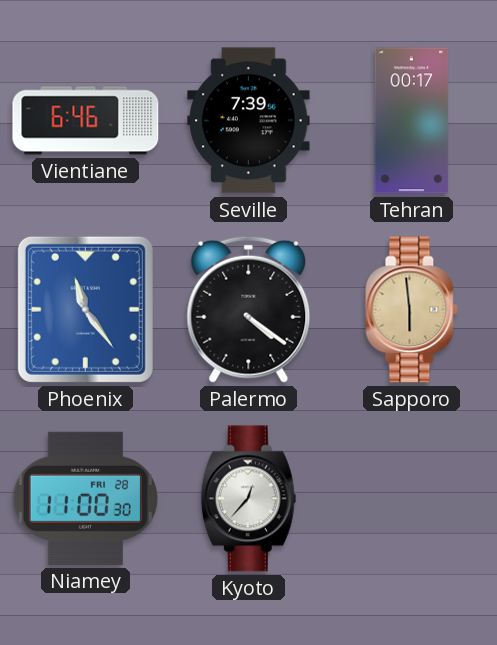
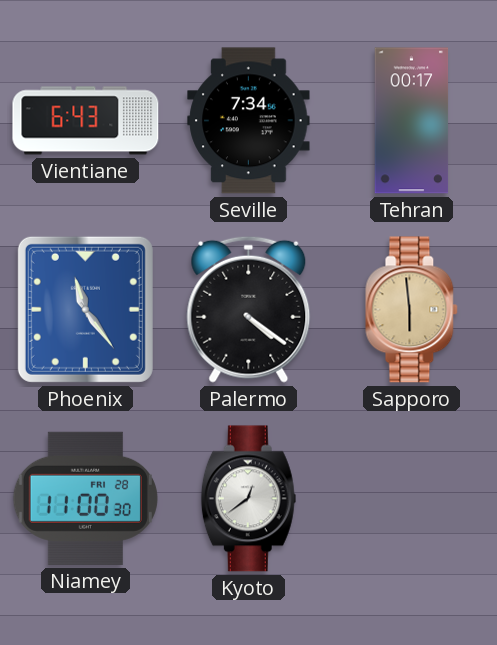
Vientiane: 6:46 -> 6:43 (86, 121)
Seville: 7:39 -> 7:34 (249, 121)
Kyoto: 12:37 -> 12:39 (248, 499)
